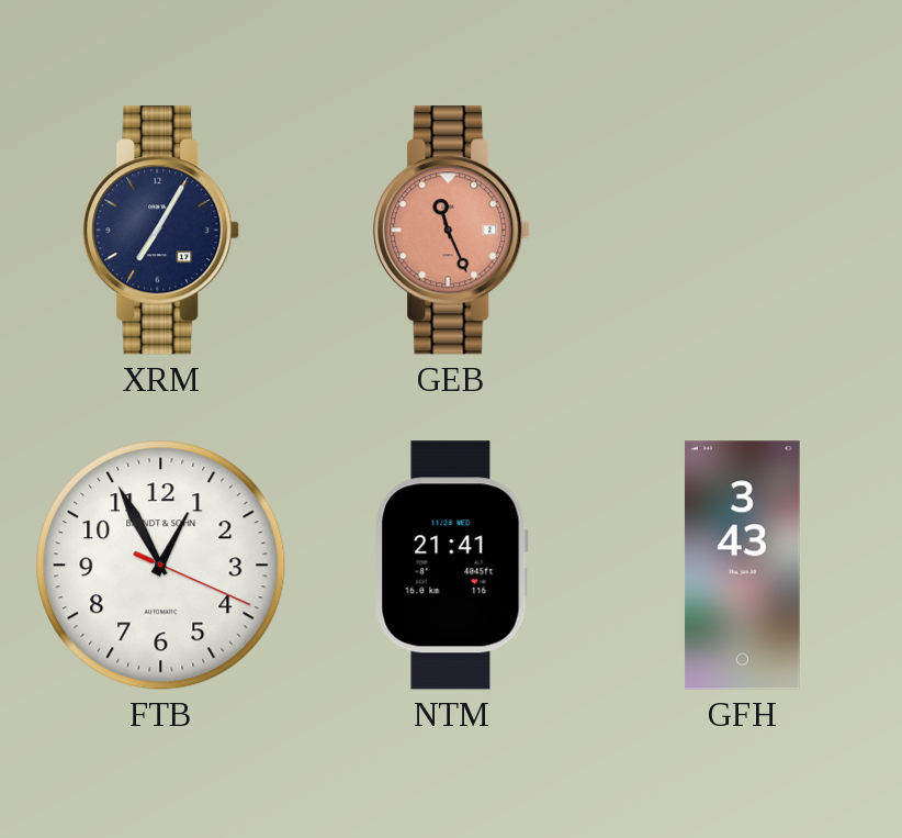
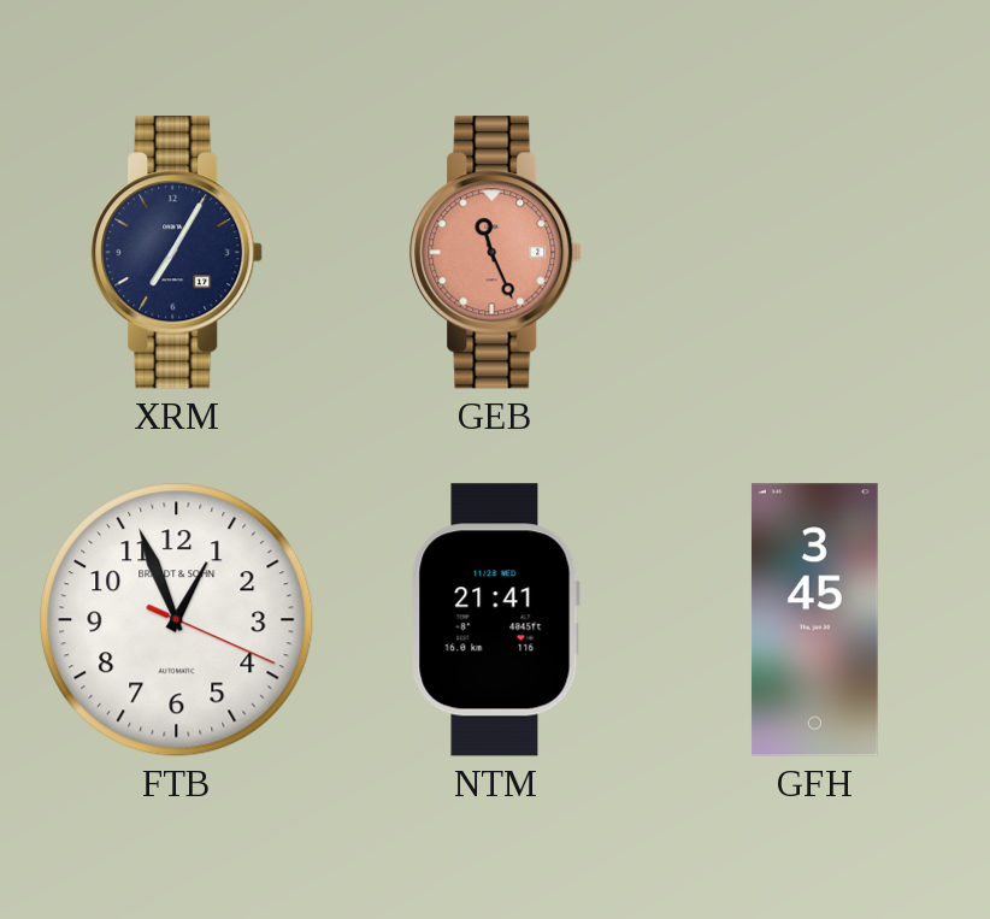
FTB: 12:55 -> 12:56 (177, 620)
GFH: 3:43 -> 3:45 (814, 620)
